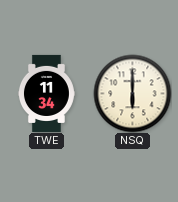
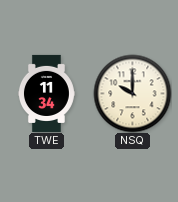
NSQ: 6:00 -> 10:00 (132, 93)
